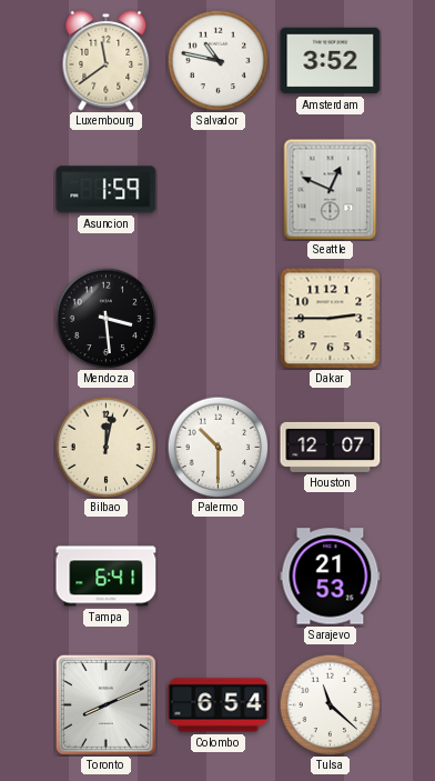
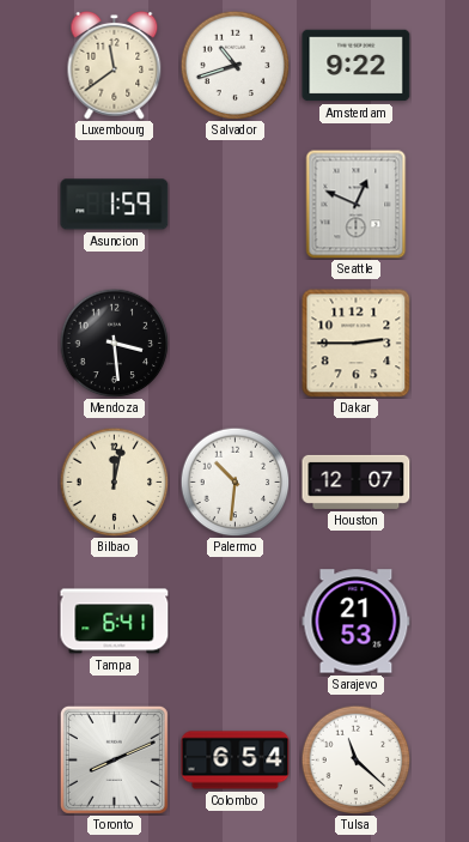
Salvador: 10:47 -> 10:42 (234, 65)
Amsterdam: 3:52 -> 9:22 (357, 66)
Palermo: 10:30 -> 10:31 (234, 481)
